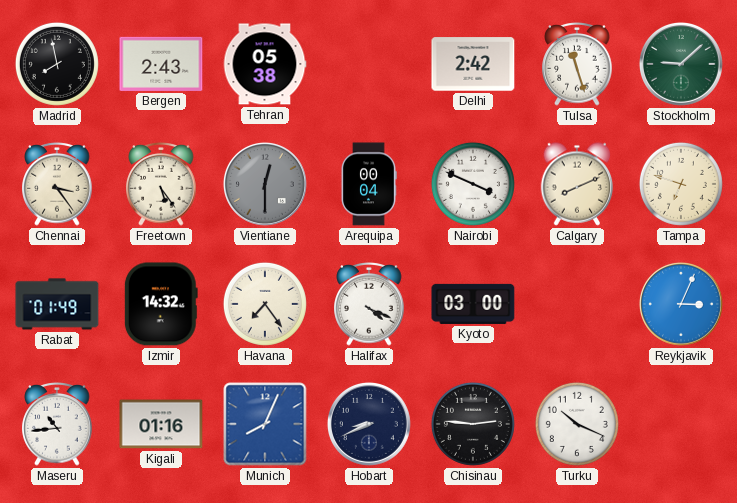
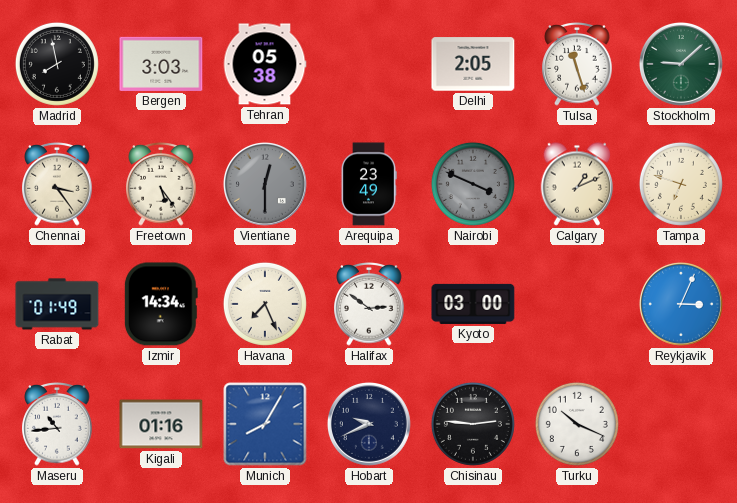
Bergen: 2:43 -> 3:03 (161, 64)
Delhi: 2:42 -> 2:05 (473, 64)
Arequipa: 00:04 -> 23:49 (369, 184)
Nairobi dial: white -> grey (473, 184)
Calgary: 8:11 -> 1:11 (577, 184)
Izmir: 14:32 -> 14:34 (161, 304)
Havana: 7:24 -> 7:26 (265, 304)
Halifax: 4:19 -> 2:51 (369, 304)
Munich: 8:04 -> 8:05 (265, 424)
Hobart: 8:41 -> 9:41 (369, 424)
